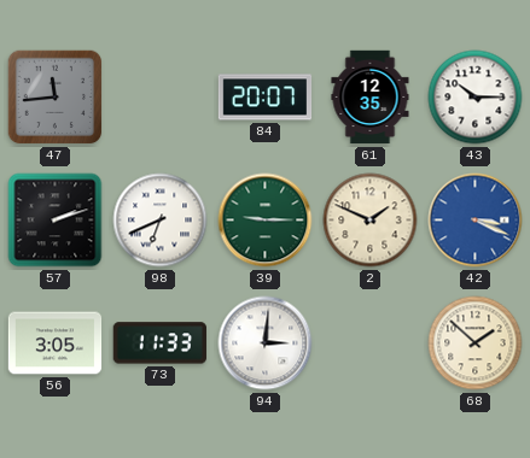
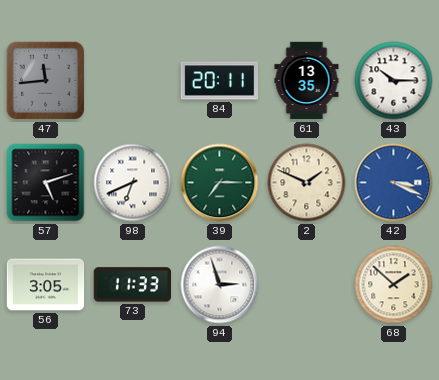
84: 20:07 -> 20:11 (220, 81)
61: 12:35 -> 13:35 (307, 81)
57: 2:12 -> 5:12 (46, 183)
39: 9:15 -> 7:15 (220, 183)
94: 3:01 -> 2:57 (220, 285)
